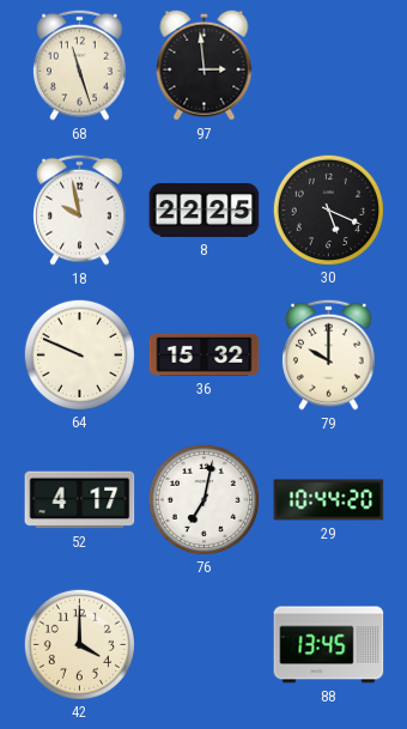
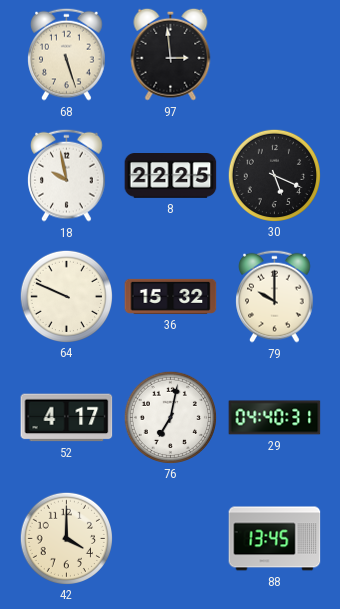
68: 11:27 -> 5:27 (67, 54)
29: 10:44 -> 04:40 (275, 418)
